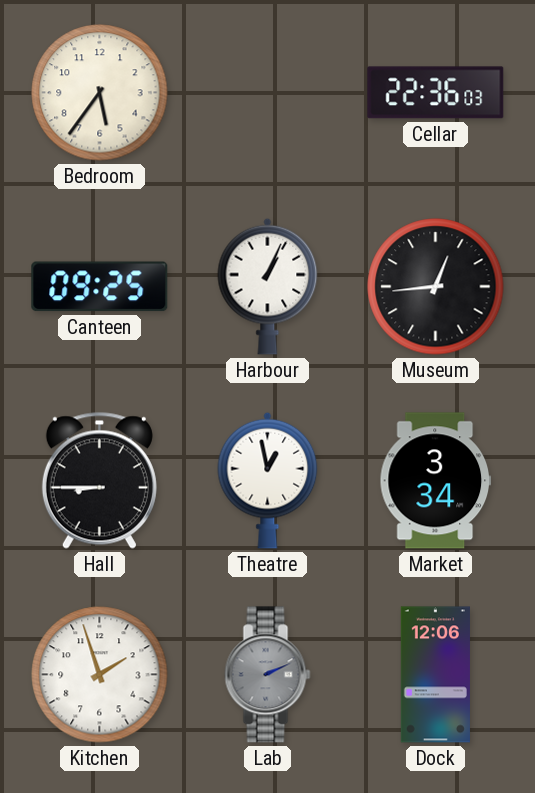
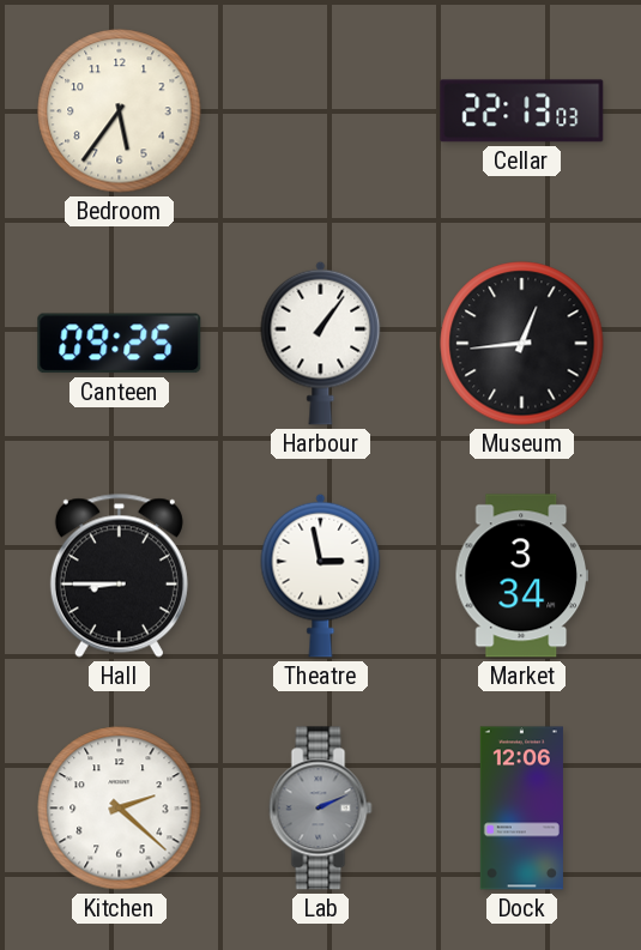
Cellar: 22:36 -> 22:13 (522, 111)
Harbour: 1:04 -> 1:06 (321, 343)
Theatre: 12:58 -> 2:58 (321, 575)
Kitchen: 1:57 -> 2:22 (120, 809)
